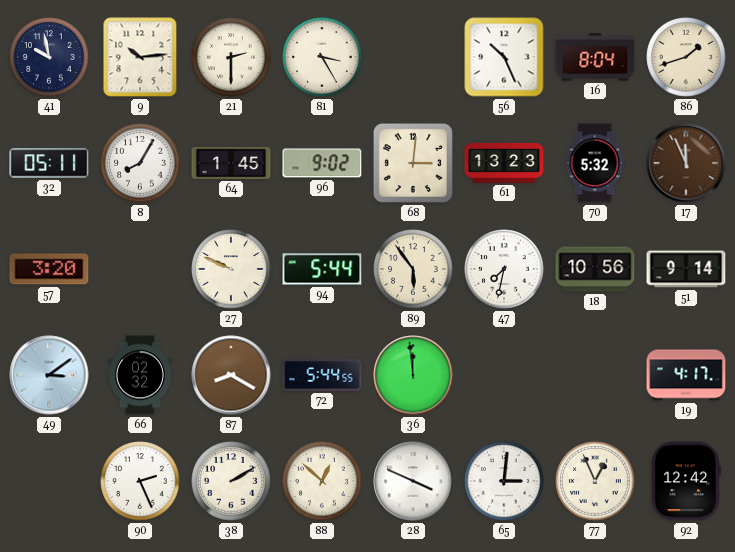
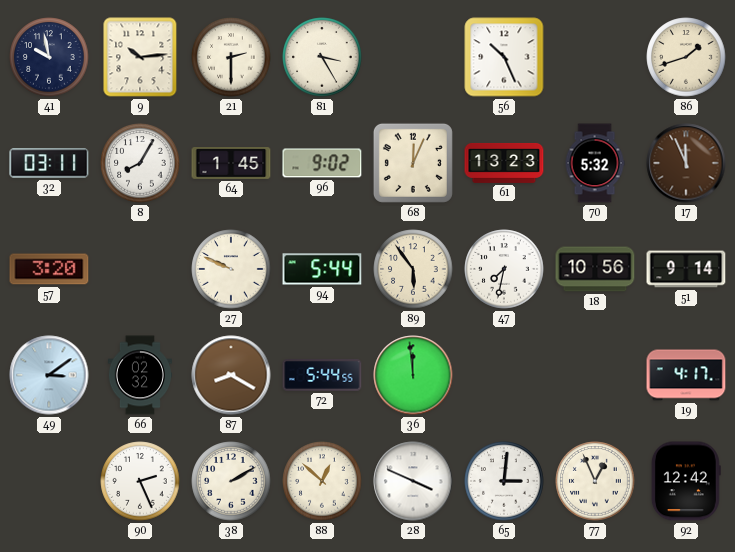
16: 8:04 -> none (595, 57)
32: 05:11 -> 03:11 (49, 163)
68: 3:01 -> 12:04 (413, 163)
